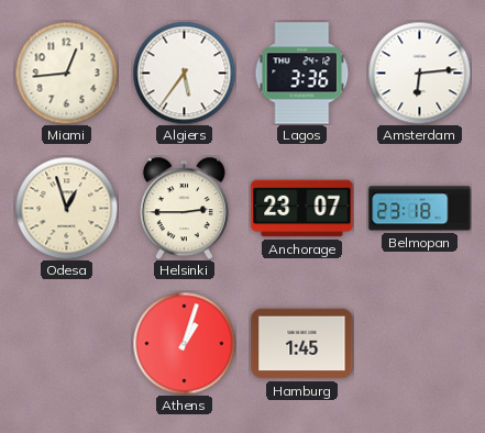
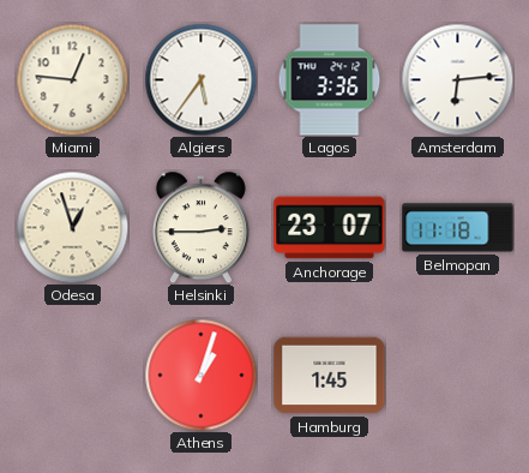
Miami: 12:44 -> 12:46 (72, 79)
Belmopan: 23:18 -> 11:18 (458, 228)
